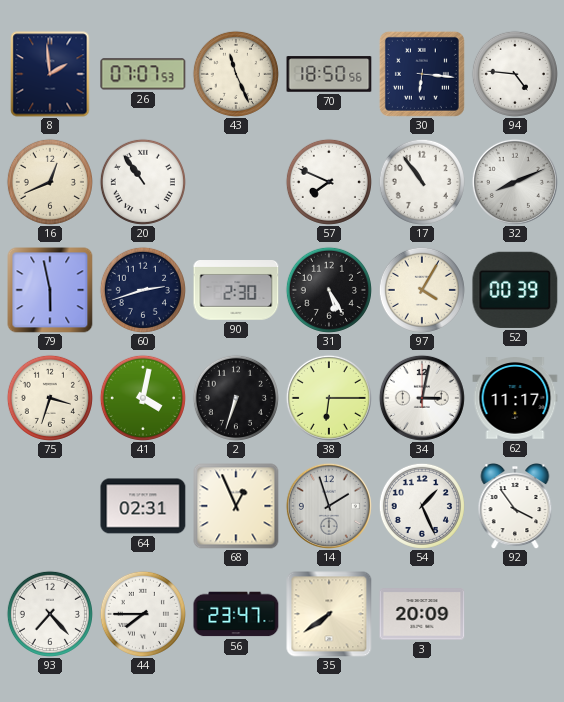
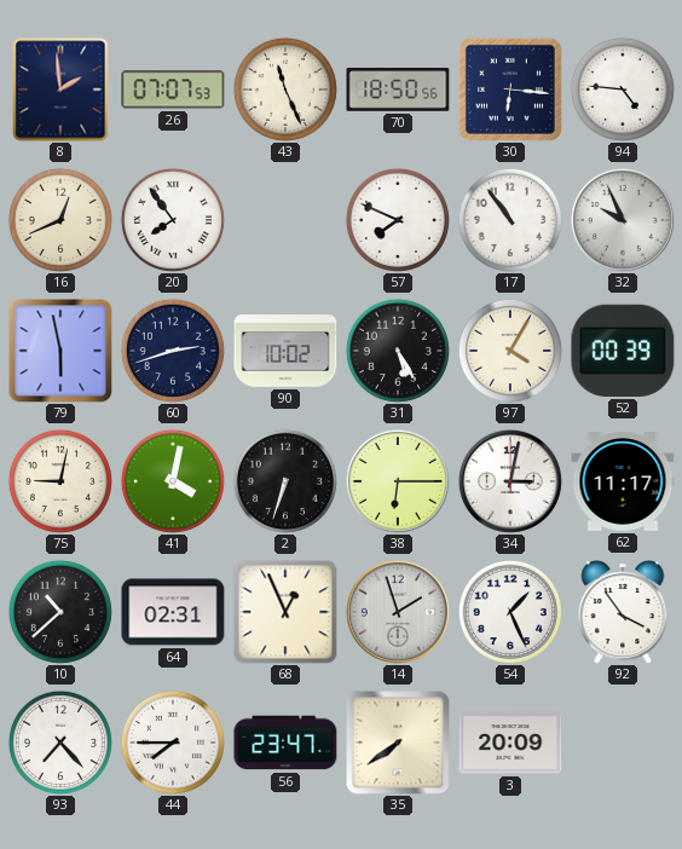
20: 10:54 -> 7:54 (173, 220)
32: 8:11 -> 9:56 (623, 220)
90: 2:30 -> 10:02 (285, 352)
75: 3:33 -> 9:02 (60, 481)
10: none -> 10:38 (60, 612)
